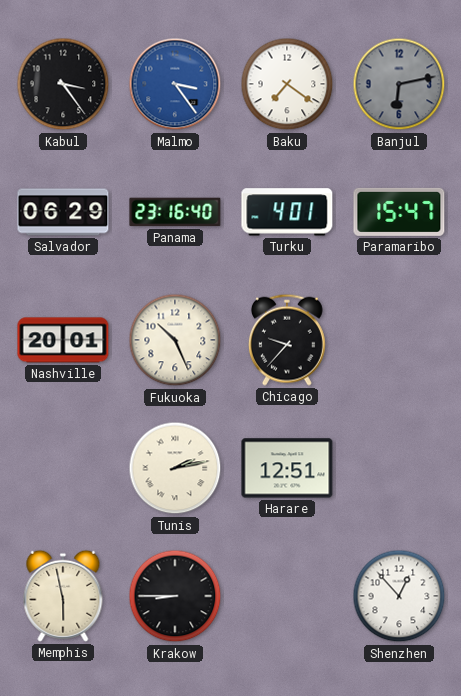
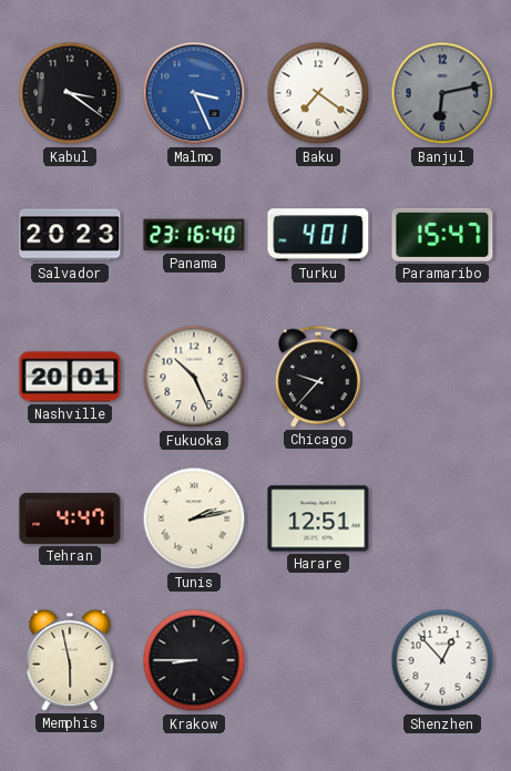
Kabul: 3:24 -> 3:21 (70, 93)
Malmo: 3:24 -> 3:26 (194, 93)
Salvador: 06:29 -> 20:23 (70, 235)
Tehran: none -> 4:47 (70, 518)
